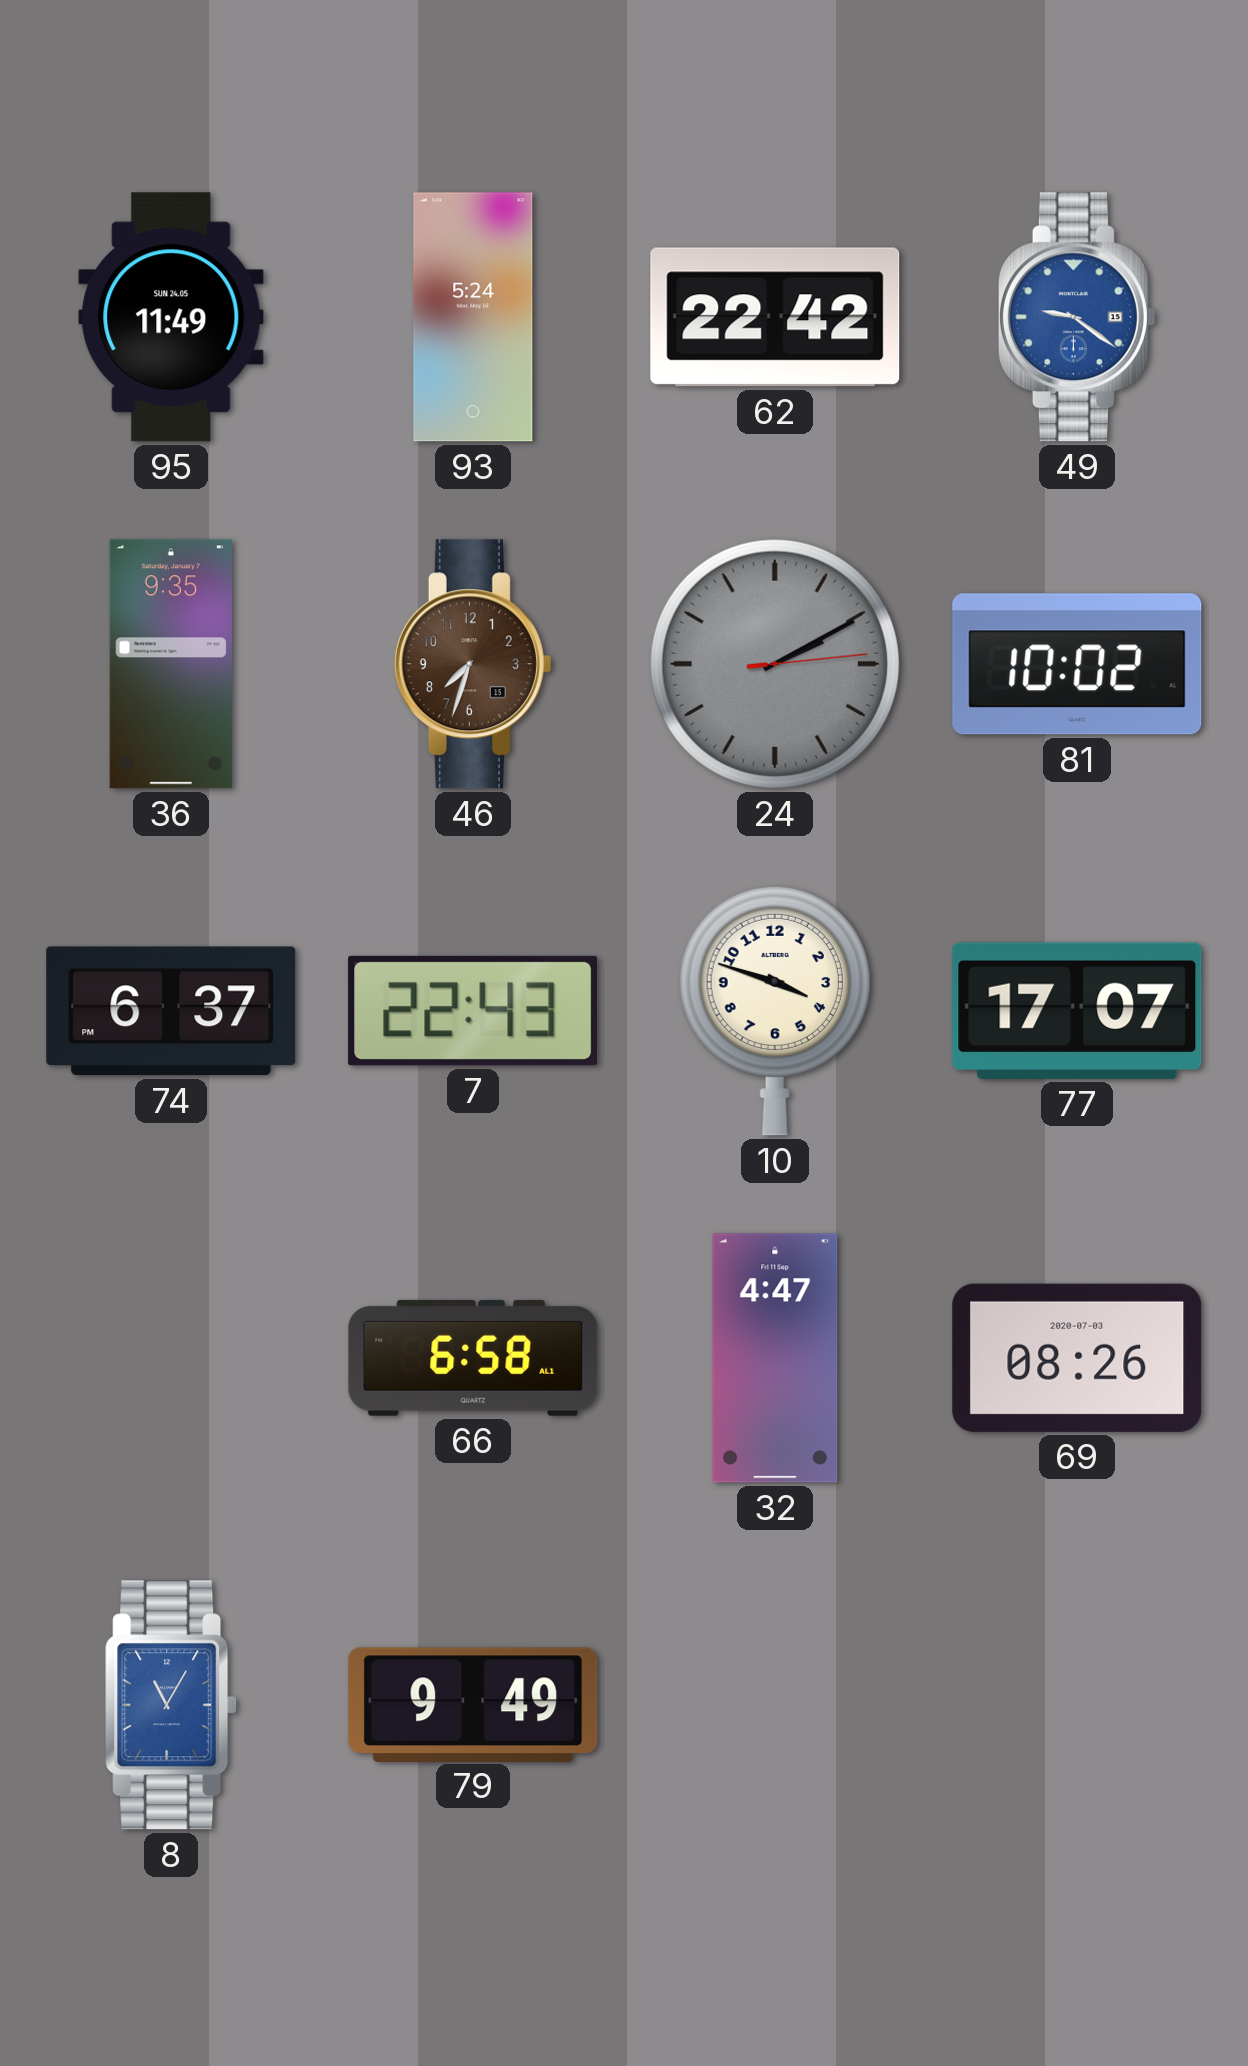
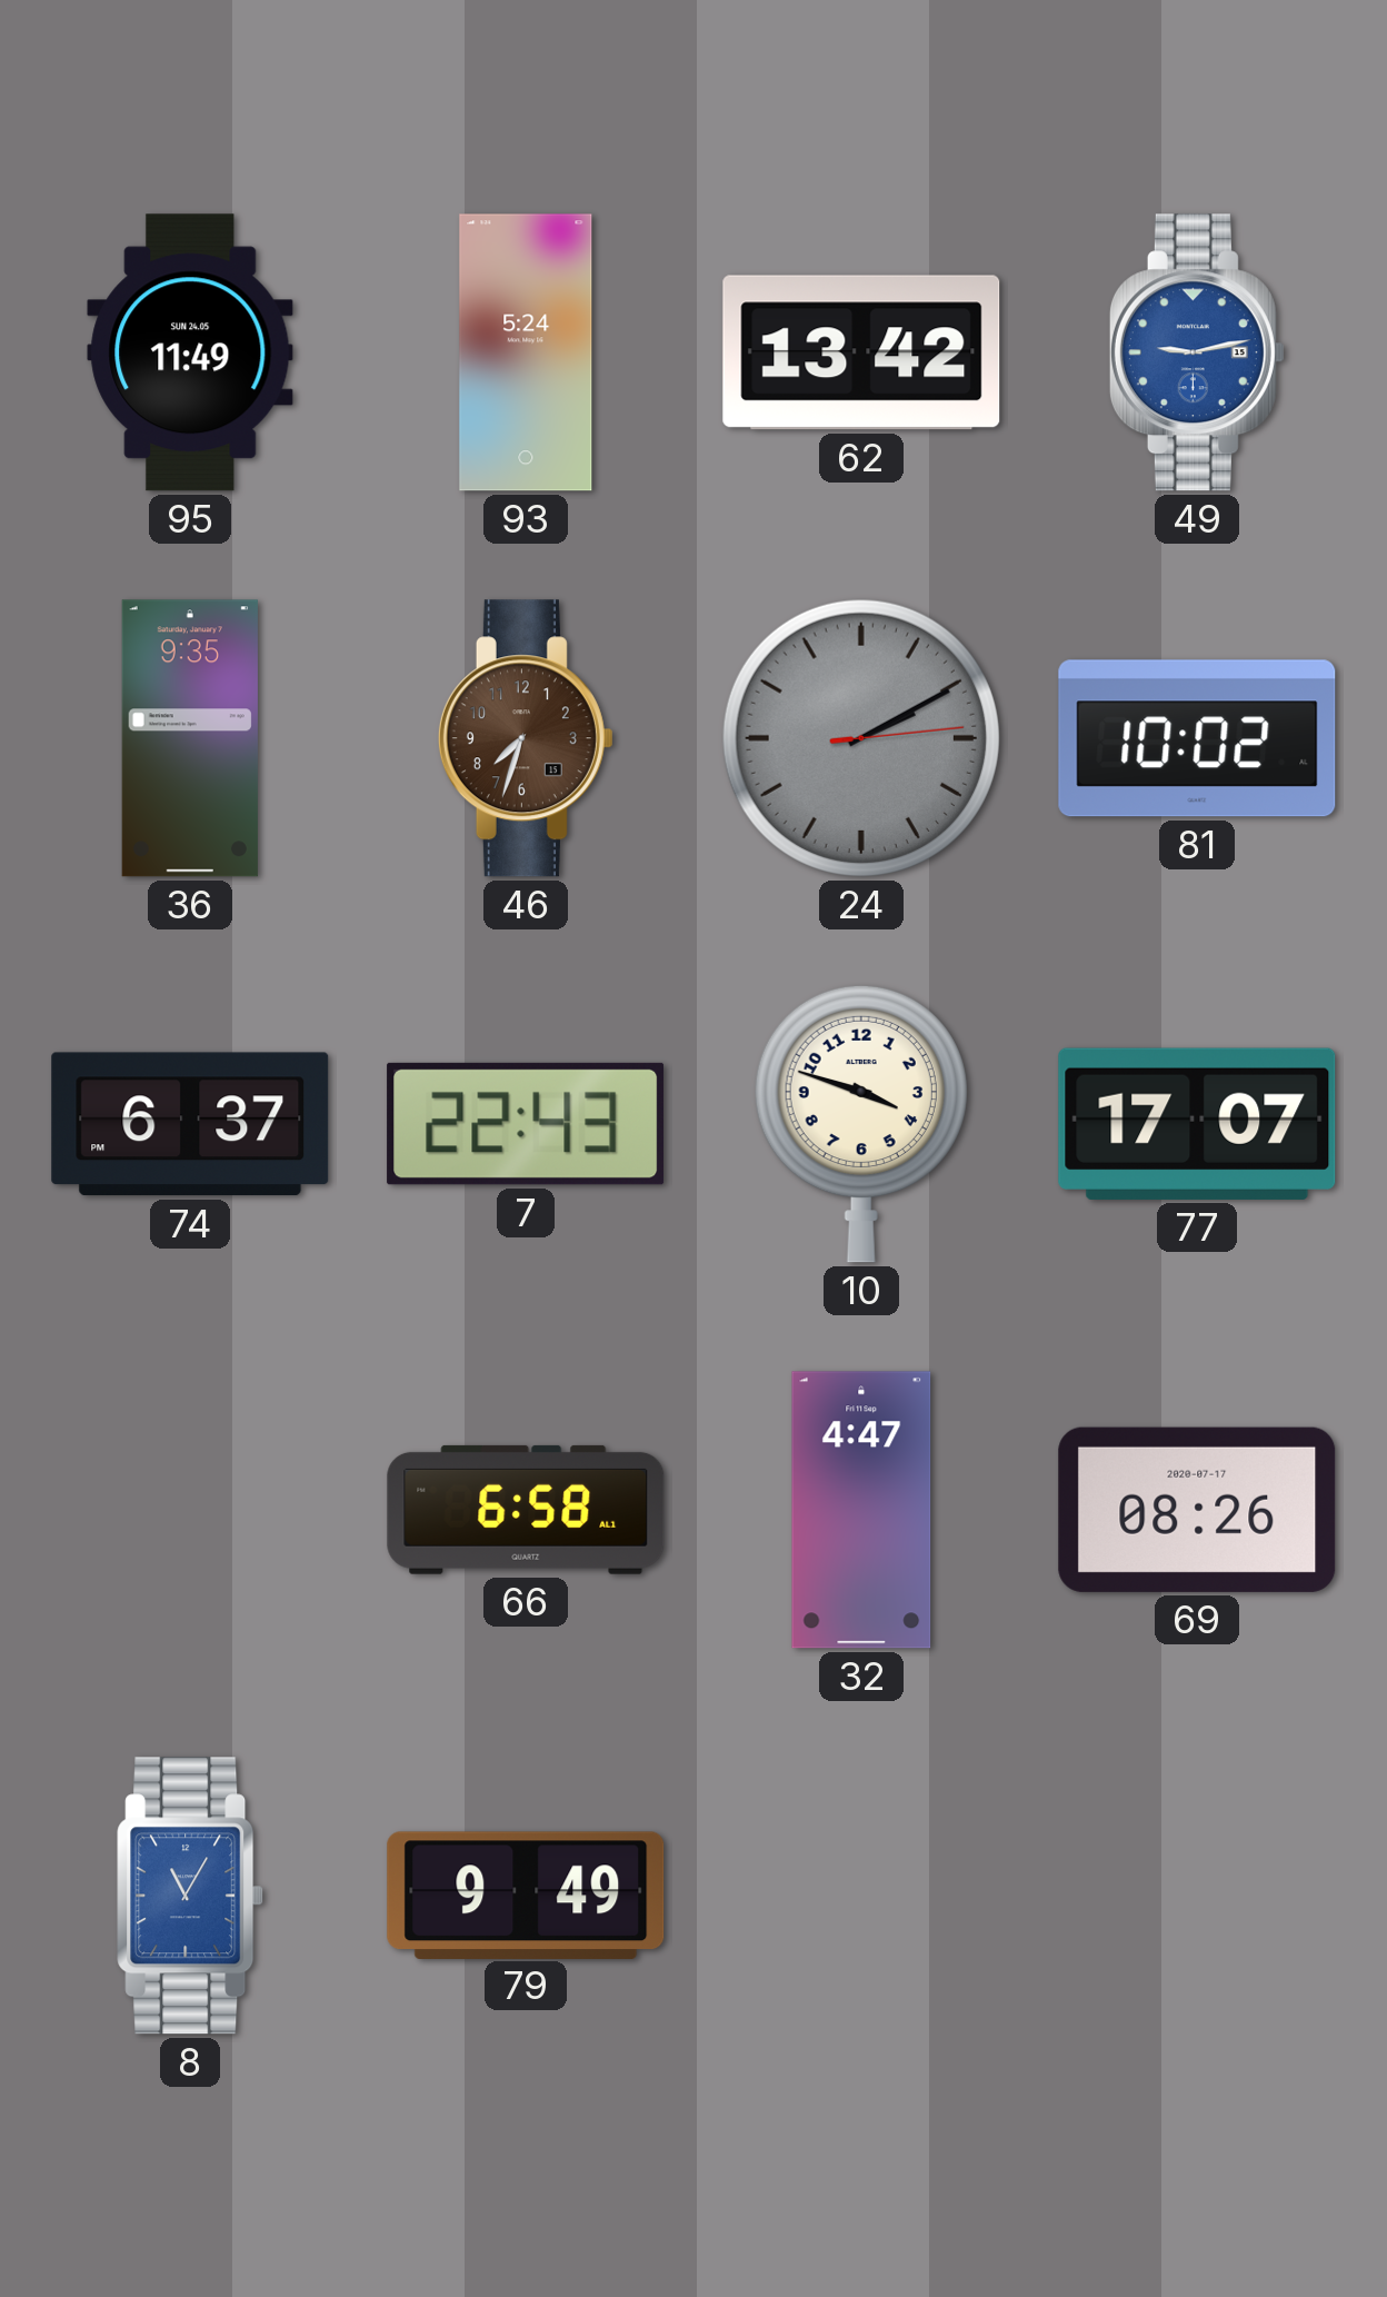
62: 22:42 -> 13:42 (861, 352)
49: 9:21 -> 9:13 (1197, 352)
69 date: 2020-07-03 -> 2020-07-17 (1197, 1510)
